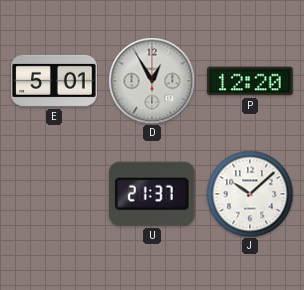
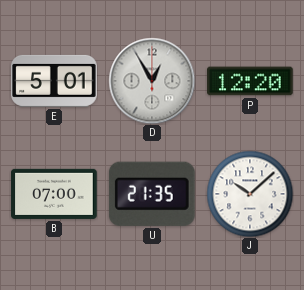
B: none -> 07:00 (54, 194)
U: 21:37 -> 21:35 (152, 194)
